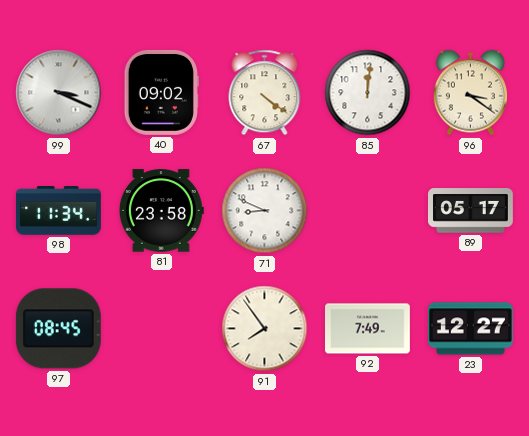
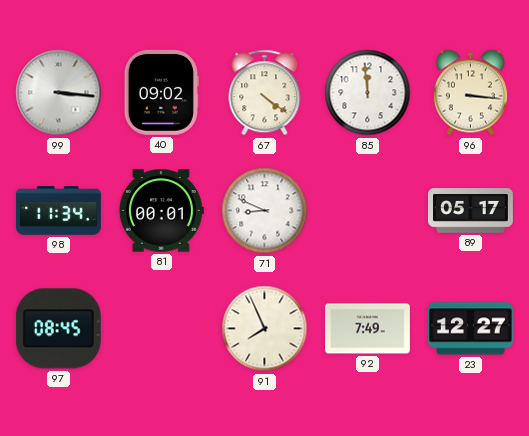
99: 3:19 -> 3:16 (59, 93)
85: 12:01 -> 11:59 (368, 93)
96: 3:21 -> 3:16 (470, 93)
81: 23:58 -> 00:01 (161, 211)
91: 7:54 -> 7:56 (265, 329)
